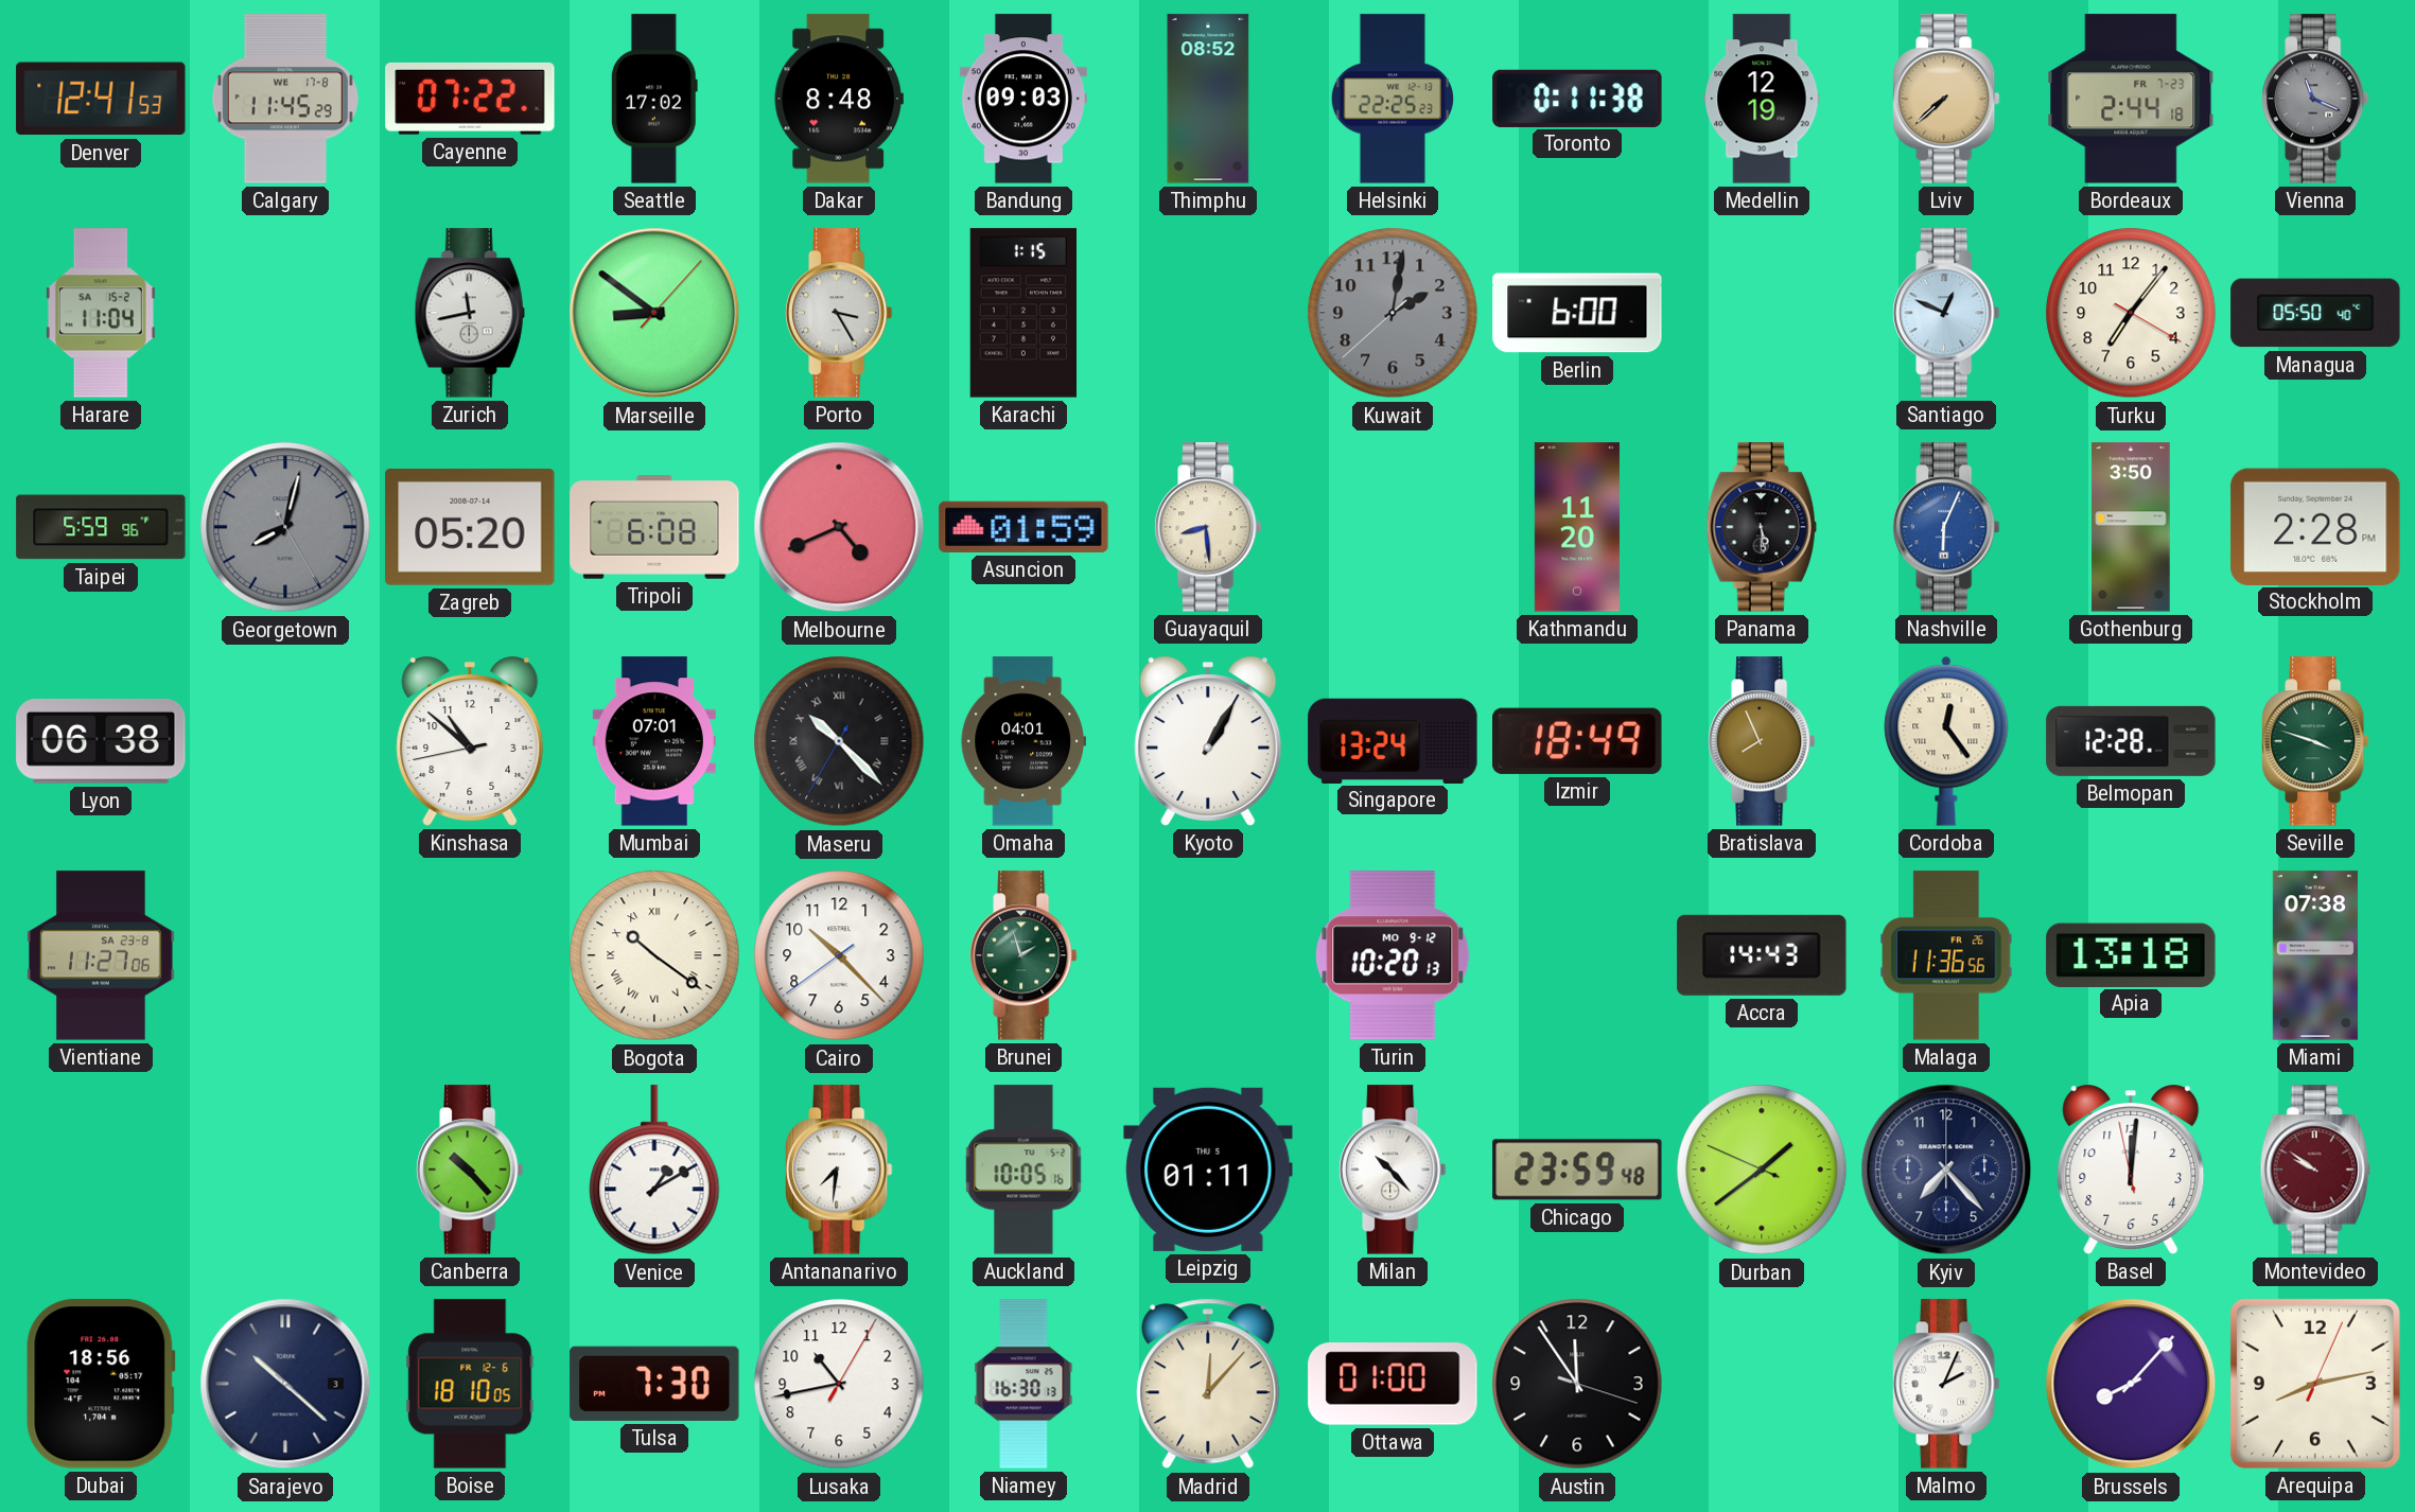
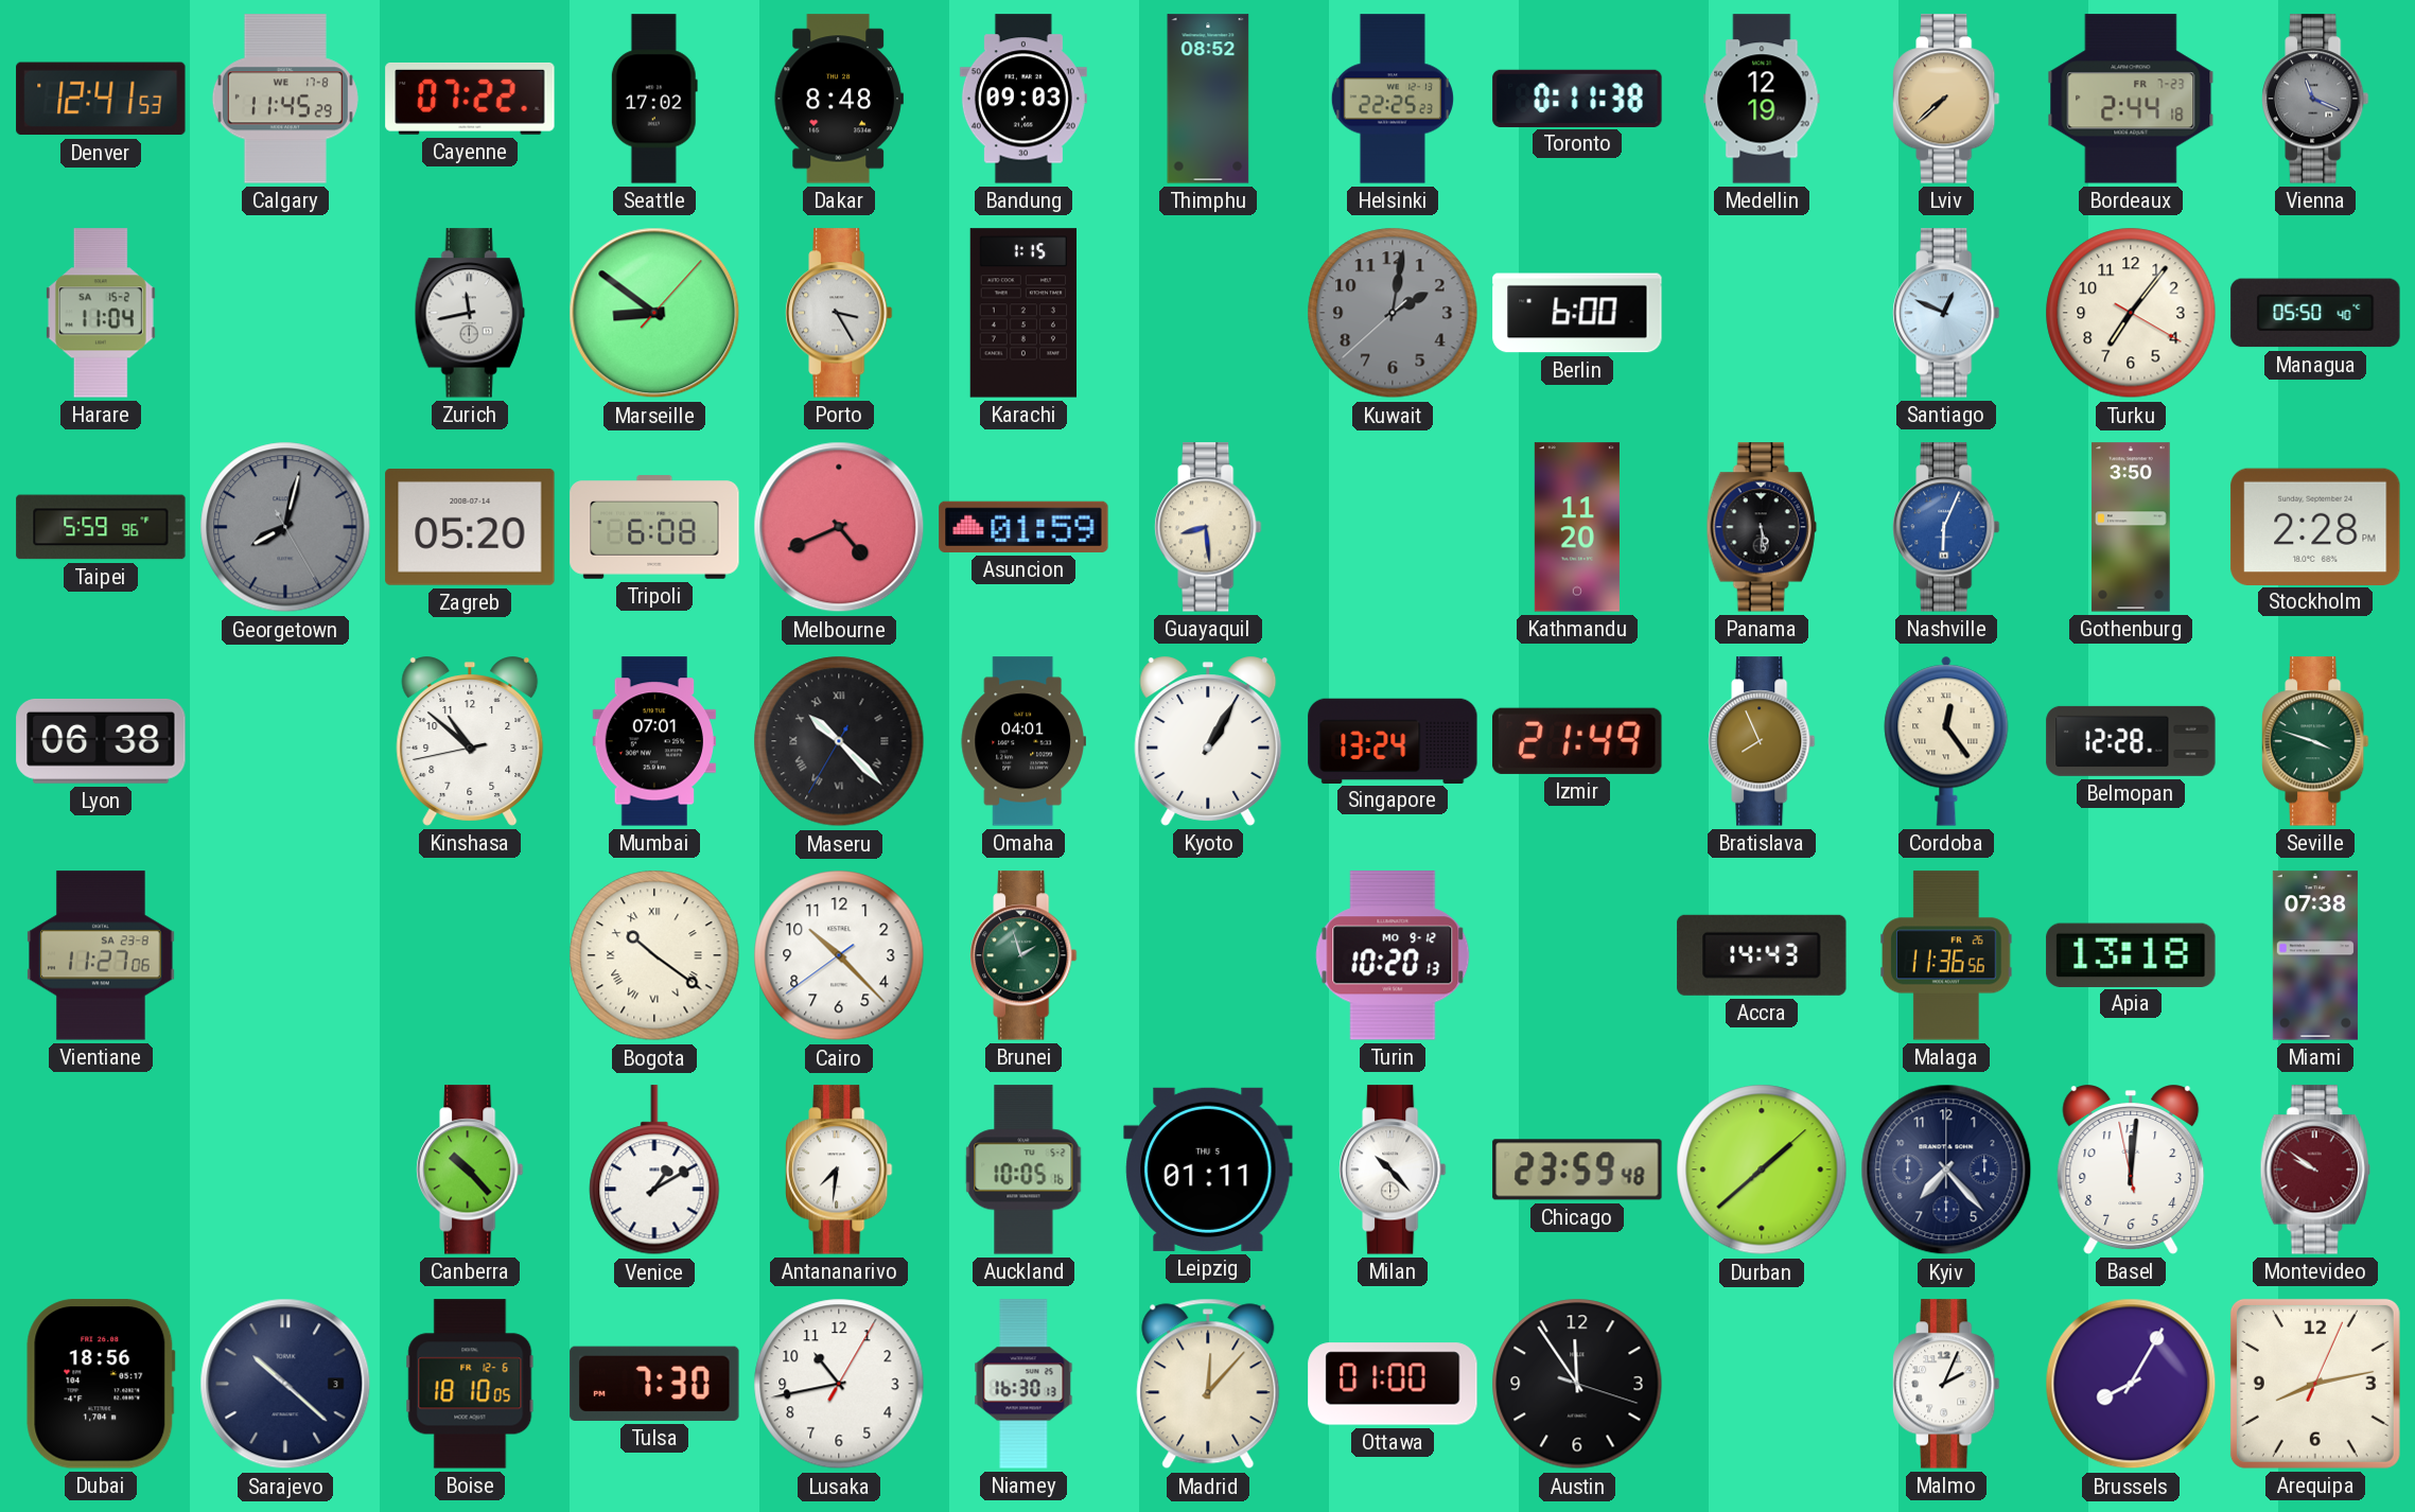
Izmir: 18:49 -> 21:49 (1577, 741)
Durban: 1:38:49 -> 1:38:08 (1762, 1170)
Brussels: 8:07 -> 8:05 (2131, 1384)
